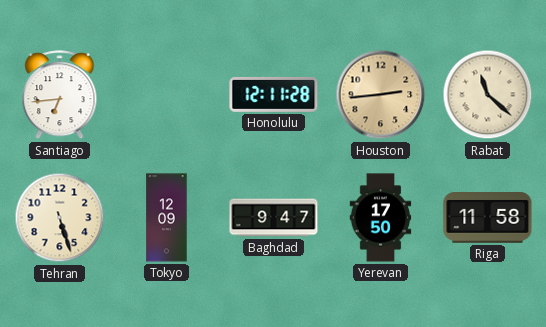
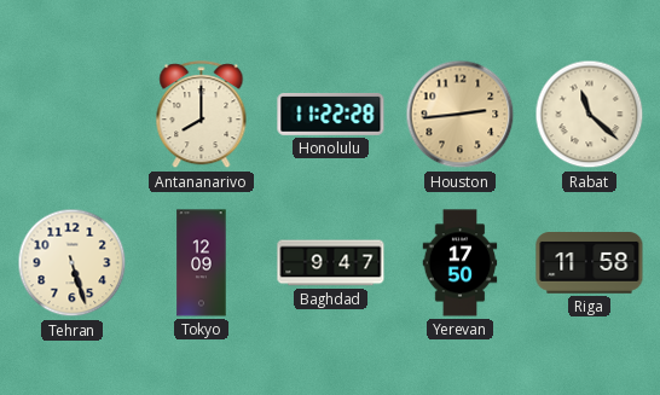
Santiago: 6:44 -> none (60, 95)
Antananarivo: none -> 8:00 (202, 115)
Honolulu: 12:11 -> 11:22 (331, 114)
